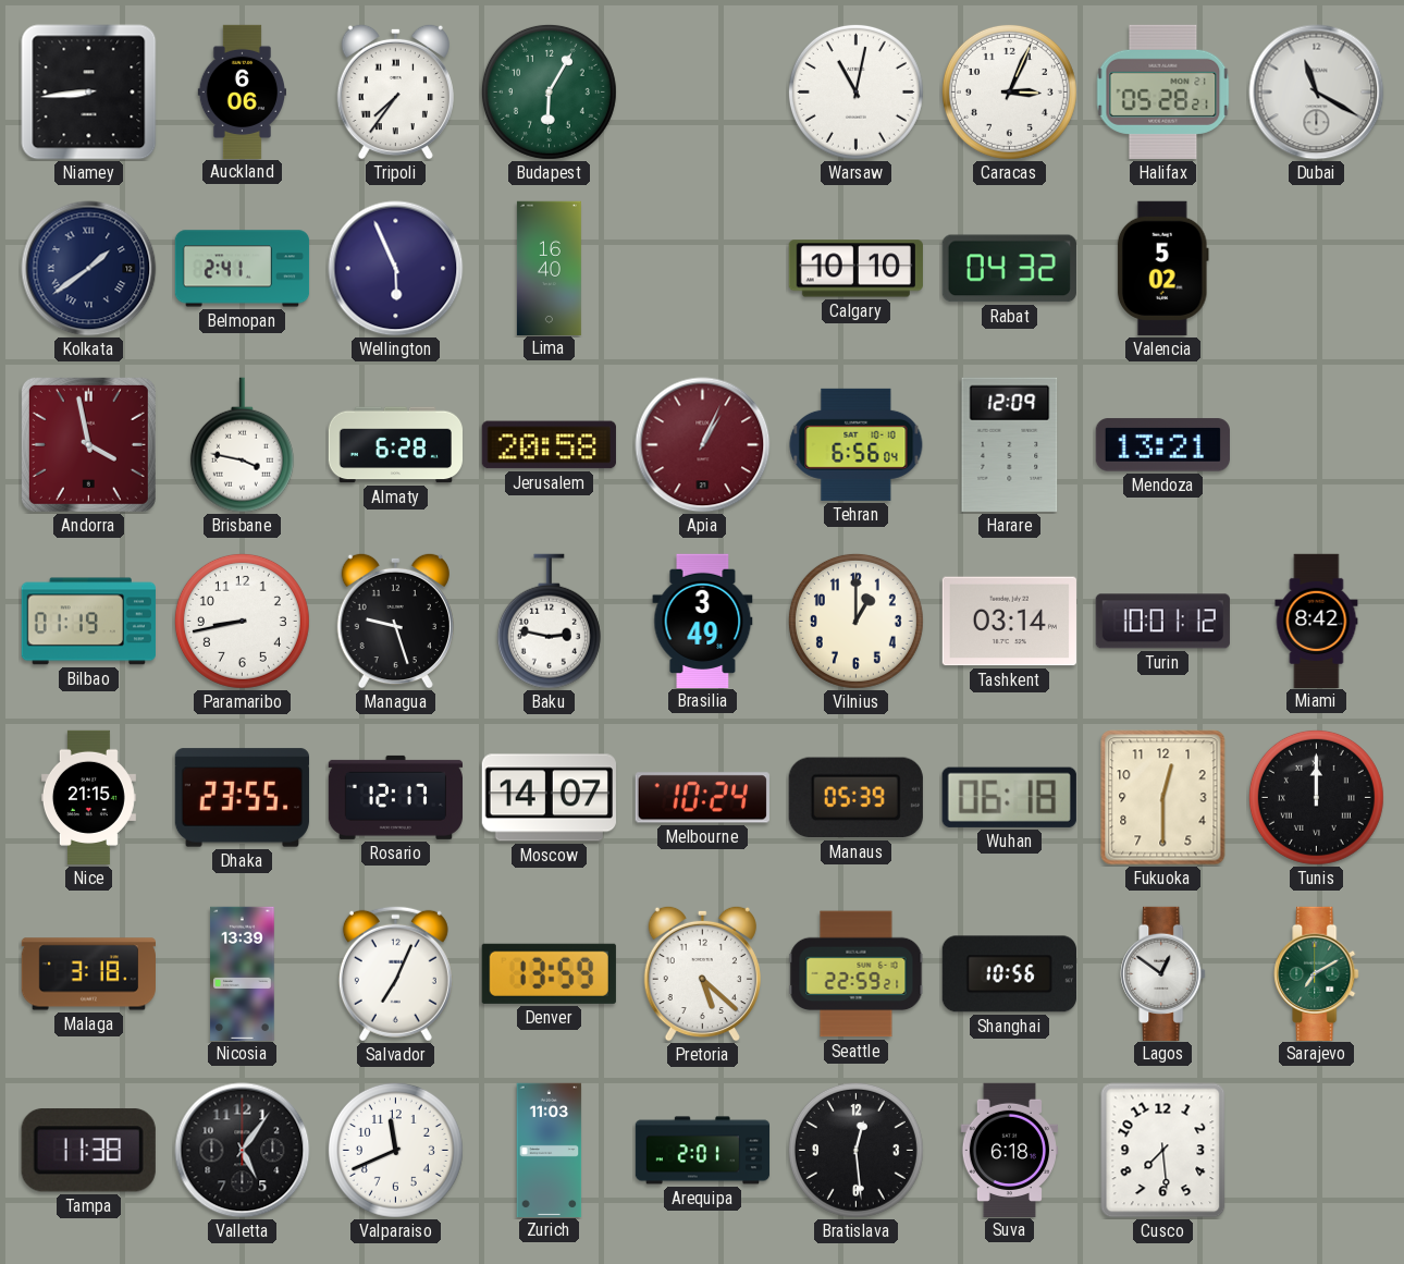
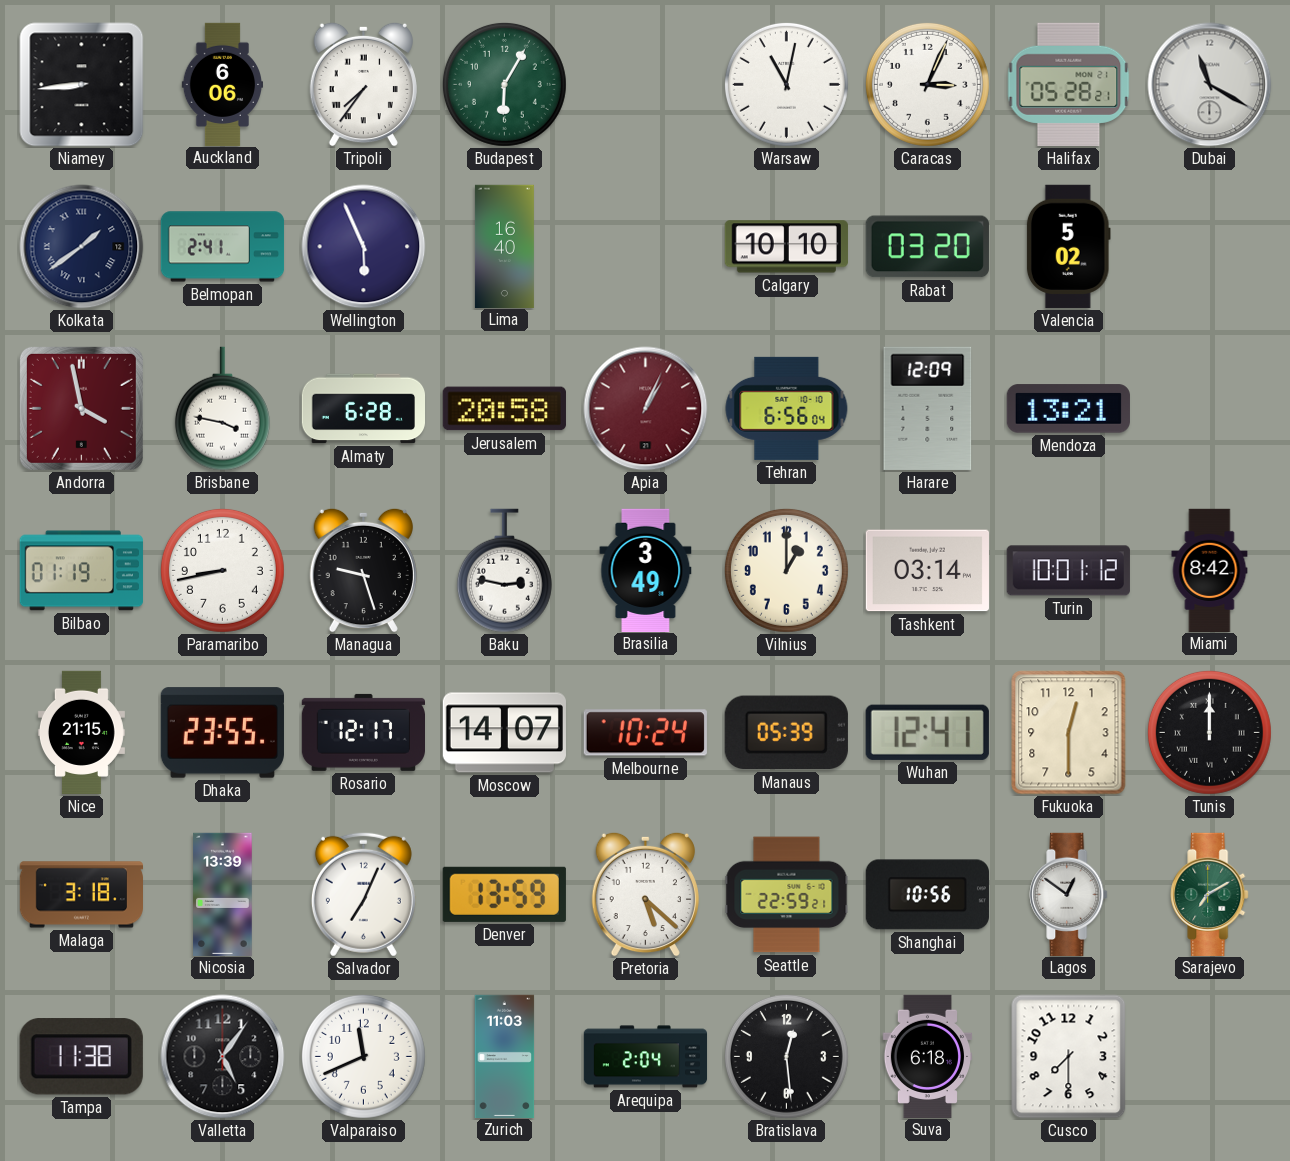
Rabat: 04:32 -> 03:20 (927, 247)
Wuhan: 06:18 -> 12:41 (927, 732)
Arequipa: 2:01 -> 2:04 (646, 1057)
Cusco: 7:29 -> 7:30 (1069, 1057)
